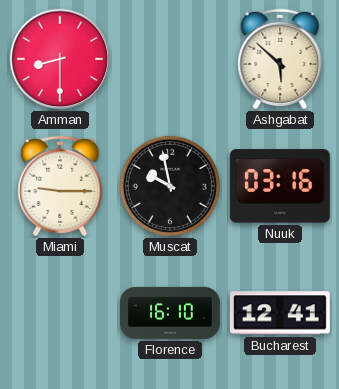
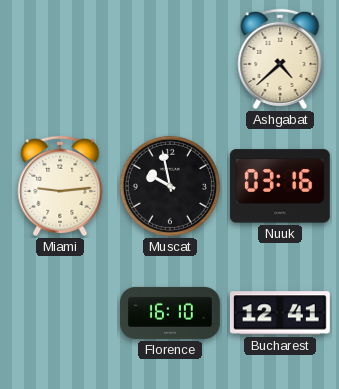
Amman: 8:30 -> none (60, 59)
Ashgabat: 5:52 -> 4:38 (280, 59)
Miami: 9:15 -> 9:14 (60, 186)
